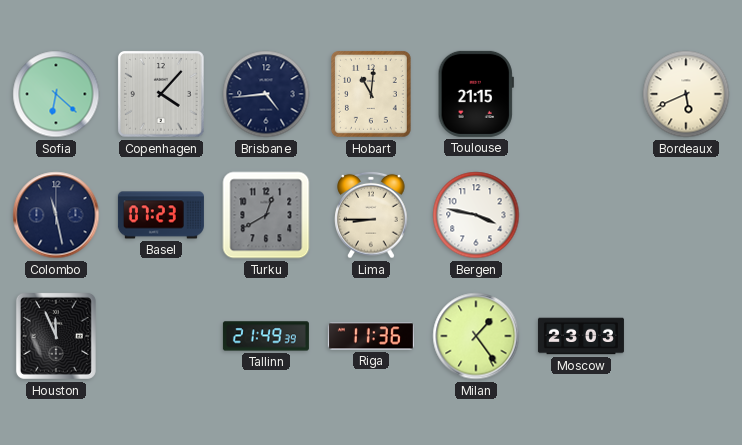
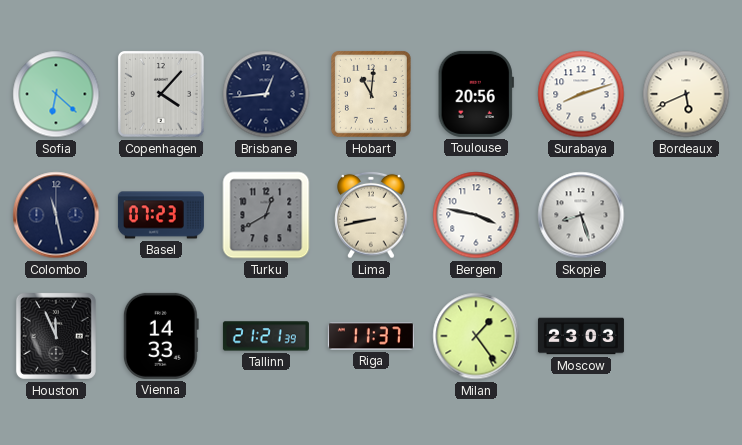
Brisbane: 4:44 -> 12:44 (266, 94)
Toulouse: 21:15 -> 20:56 (476, 94)
Surabaya: none -> 8:12 (581, 94)
Lima: 8:45 -> 8:43 (371, 215)
Skopje: none -> 8:27 (581, 215)
Vienna: none -> 14:33 (161, 336)
Tallinn: 21:49 -> 21:21 (266, 336)
Riga: 11:36 -> 11:37 (371, 336)
